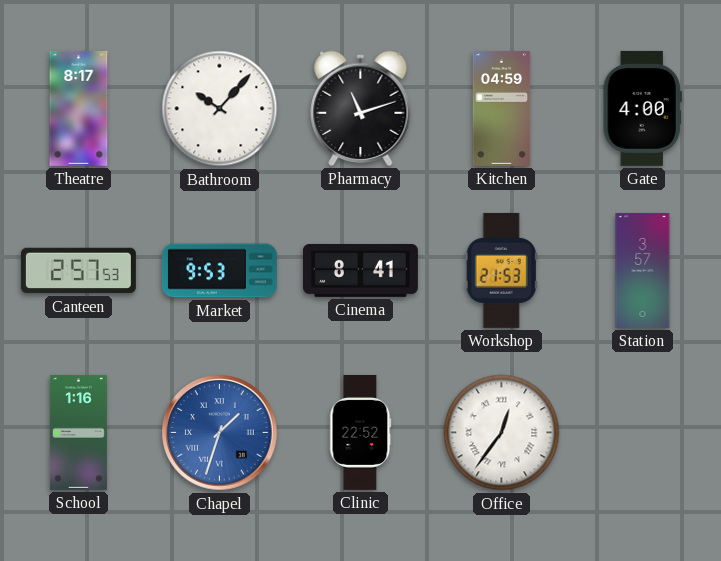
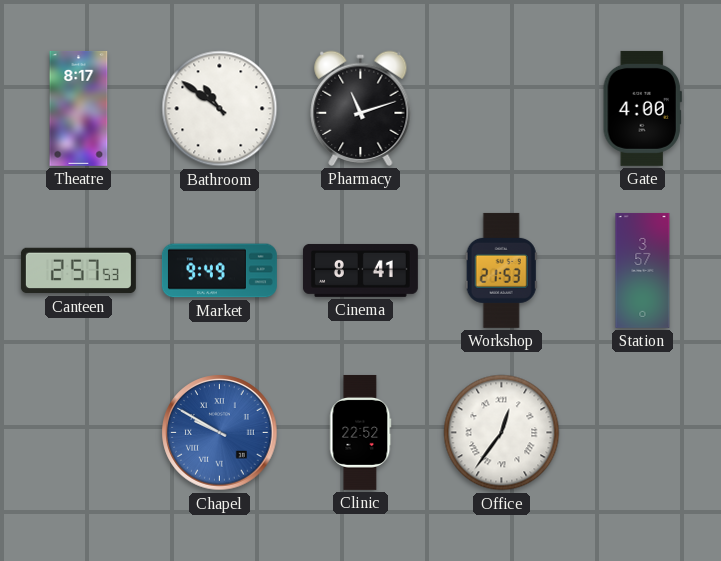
Bathroom: 10:07 -> 10:51 (220, 109)
Kitchen: 04:59 -> none (502, 108)
Market: 9:53 -> 9:49 (219, 271)
School: 1:16 -> none (78, 432)
Chapel: 1:33 -> 9:50 (220, 433)
